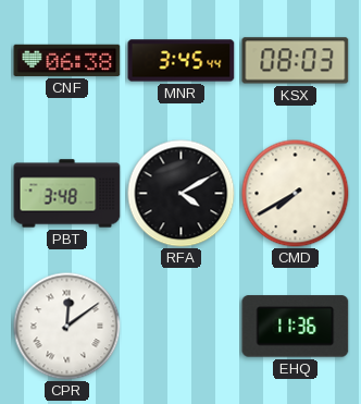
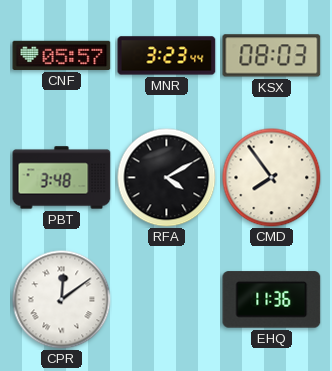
CNF: 06:38 -> 05:57 (62, 55)
MNR: 3:45 -> 3:23 (167, 56)
CMD: 7:40 -> 7:54 (272, 178)
